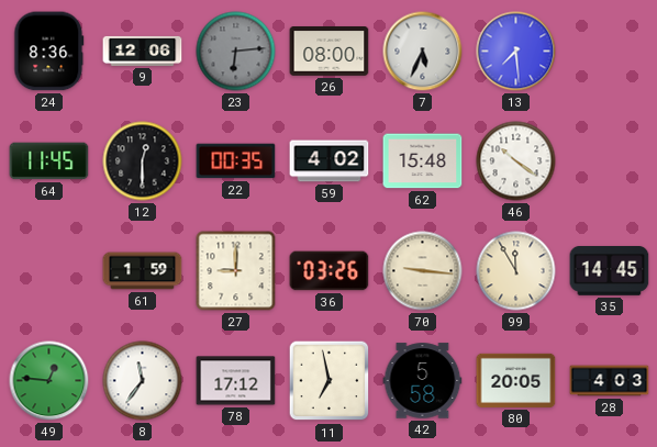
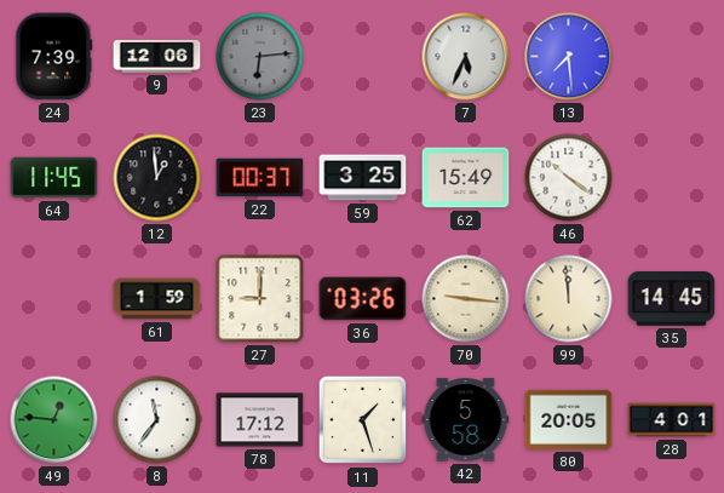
24: 8:36 -> 7:39 (54, 57)
26: 08:00 -> none (330, 52)
12: 12:30 -> 12:59 (157, 178)
22: 00:35 -> 00:37 (260, 178)
59: 4:02 -> 3:25 (363, 178)
62: 15:48 -> 15:49 (466, 178)
99: 11:55 -> 11:59 (569, 299)
11: 6:58 -> 1:27 (363, 420)
28: 4:03 -> 4:01 (672, 420)
